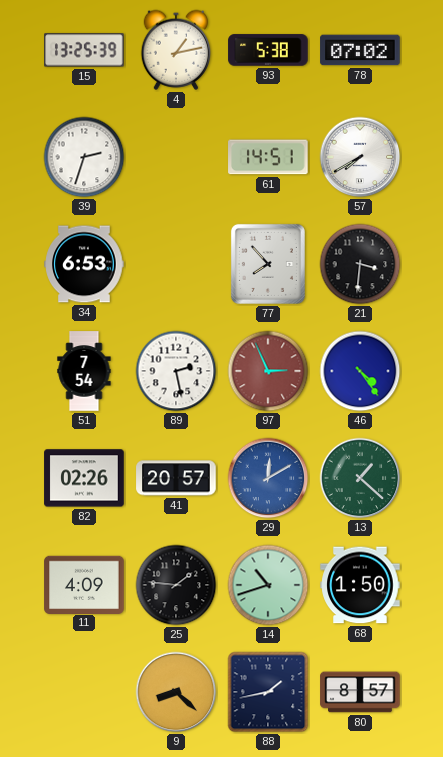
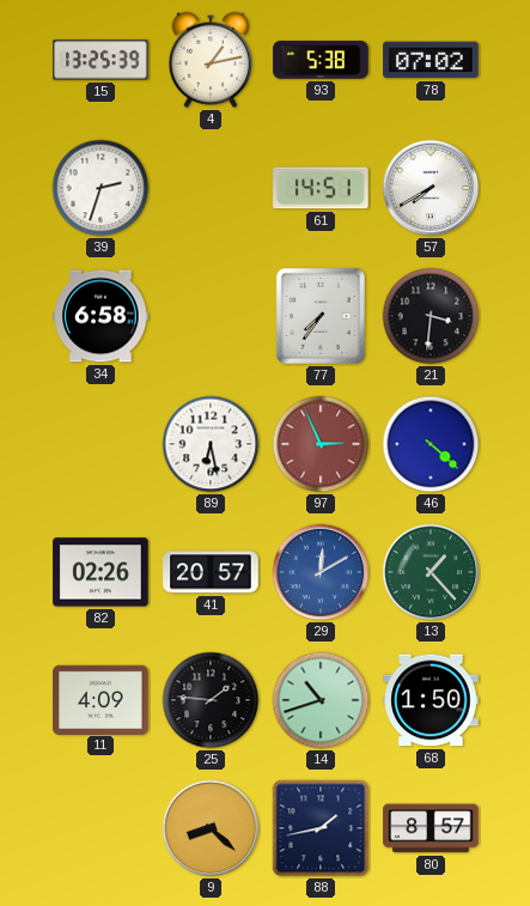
34: 6:53 -> 6:58 (100, 316)
77: 7:53 -> 7:36 (321, 316)
51: 7:54 -> none (84, 371)
89: 2:28 -> 6:28 (211, 444)
46: 4:24 -> 4:22 (431, 444)
13: 1:22 -> 1:23 (431, 572)
